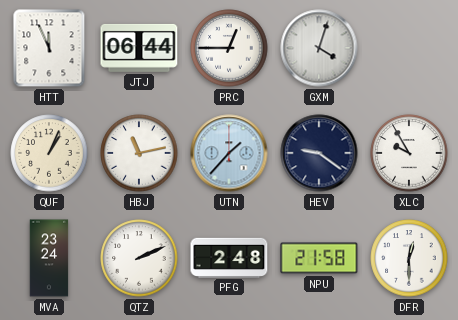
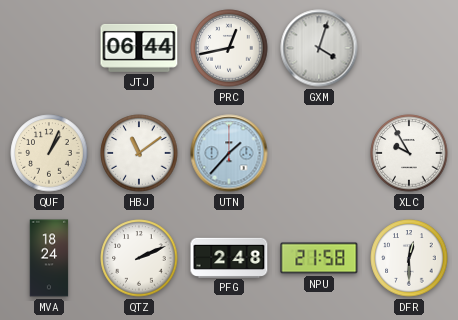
HTT: 11:56 -> none (49, 48)
PRC: 12:45 -> 12:43 (229, 48)
HBJ: 11:13 -> 11:09 (139, 153)
HEV: 9:21 -> none (319, 153)
MVA: 23:24 -> 18:24 (49, 258)
